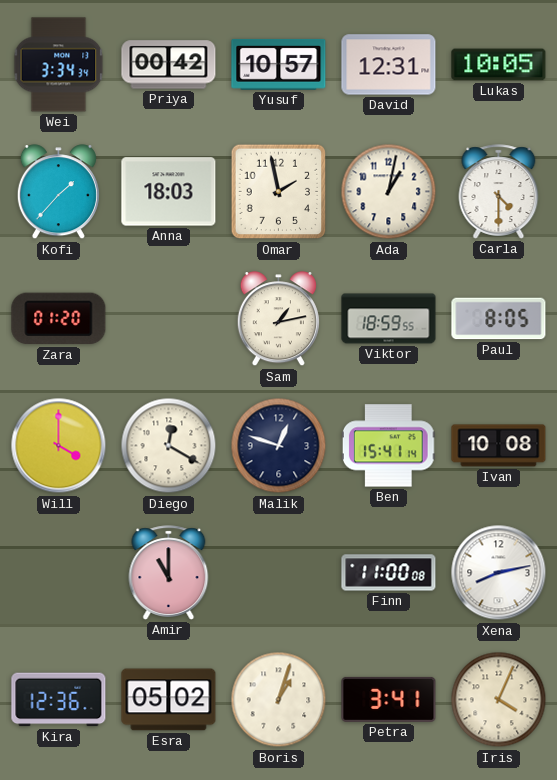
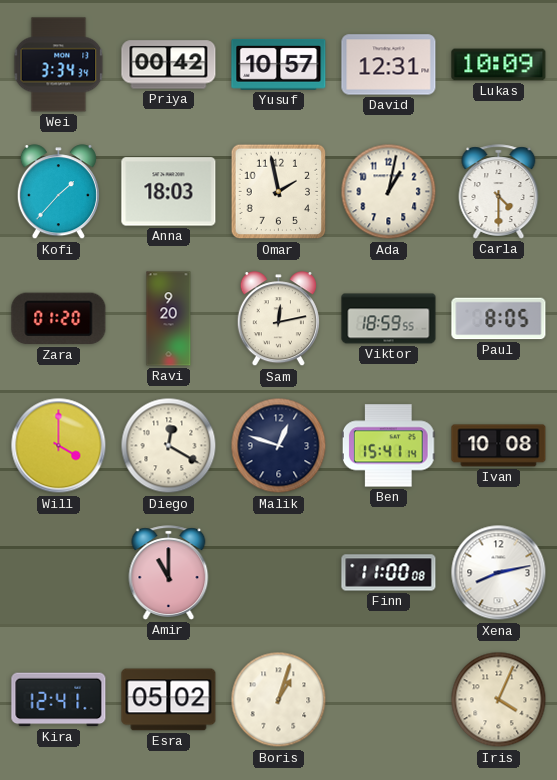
Lukas: 10:05 -> 10:09 (499, 65)
Ravi: none -> 9:20 (169, 319)
Sam: 1:13 -> 12:13 (278, 319)
Kira: 12:36 -> 12:41 (59, 700)
Petra: 3:41 -> none (389, 699)
